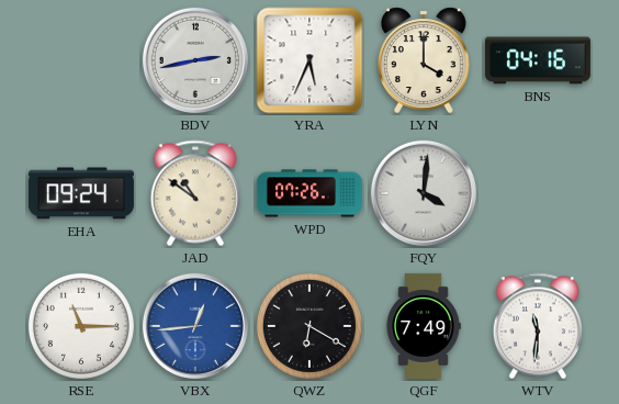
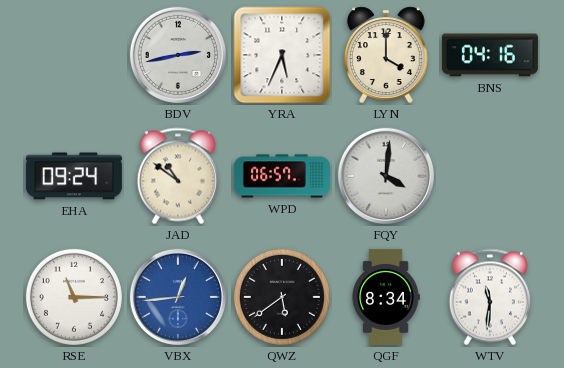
WPD: 07:26 -> 06:57 (282, 176)
QWZ: 6:20 -> 5:39 (282, 297)
QGF: 7:49 -> 8:34 (386, 297)
